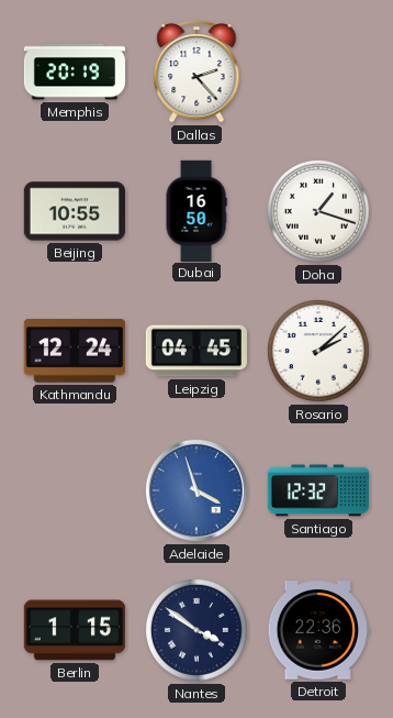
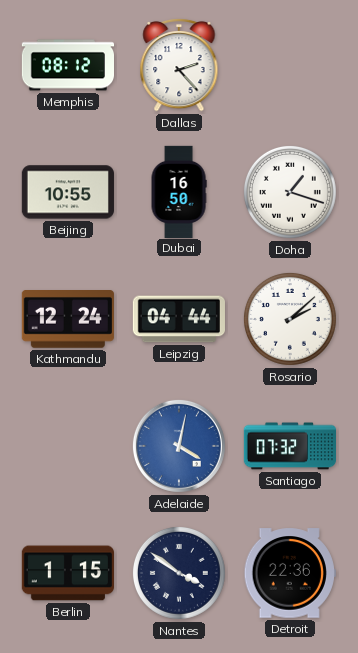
Memphis: 20:19 -> 08:12 (67, 65)
Leipzig: 04:45 -> 04:44 (179, 319)
Adelaide: 3:57 -> 4:02 (179, 446)
Santiago: 12:32 -> 07:32 (289, 446)
